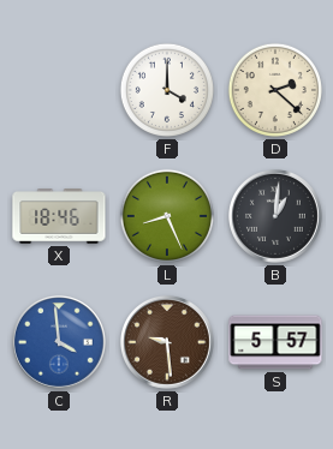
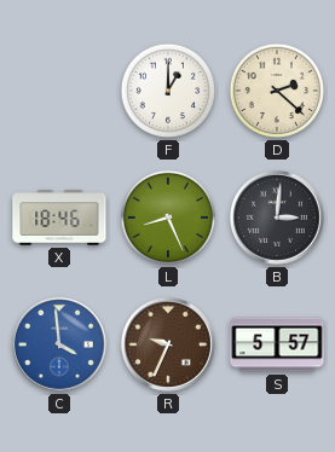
F: 4:00 -> 1:00 (168, 91)
B: 1:01 -> 3:01 (277, 218)
R: 9:29 -> 9:34 (168, 344)
